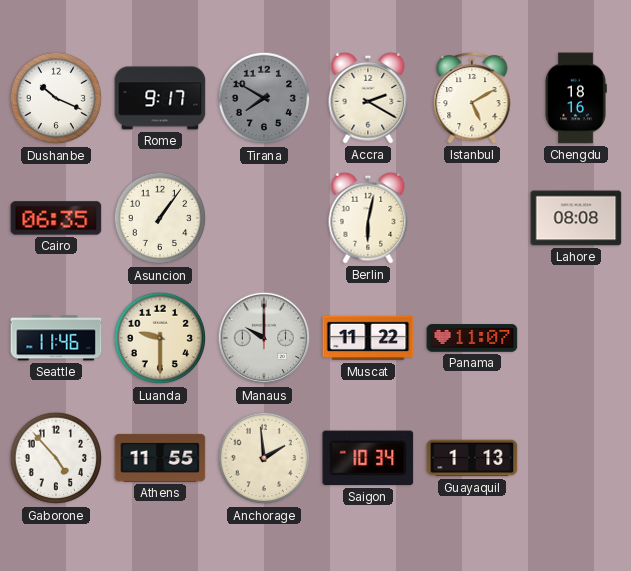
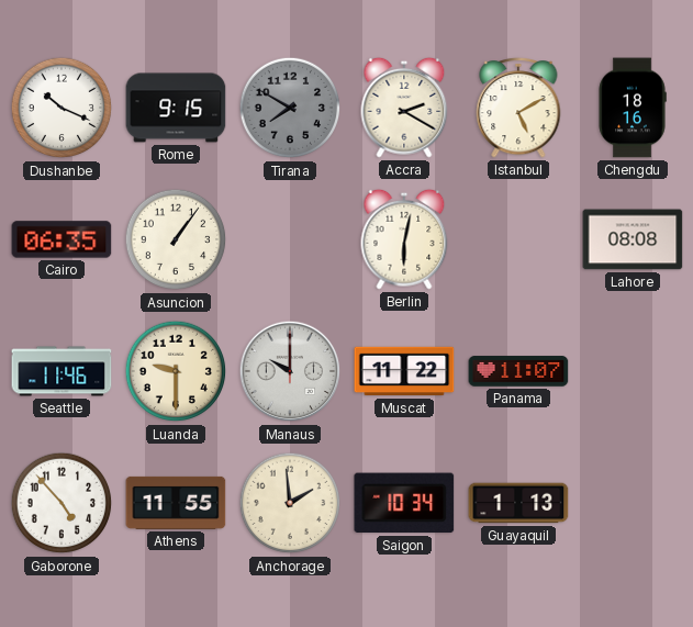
Rome: 9:17 -> 9:15 (176, 108)
